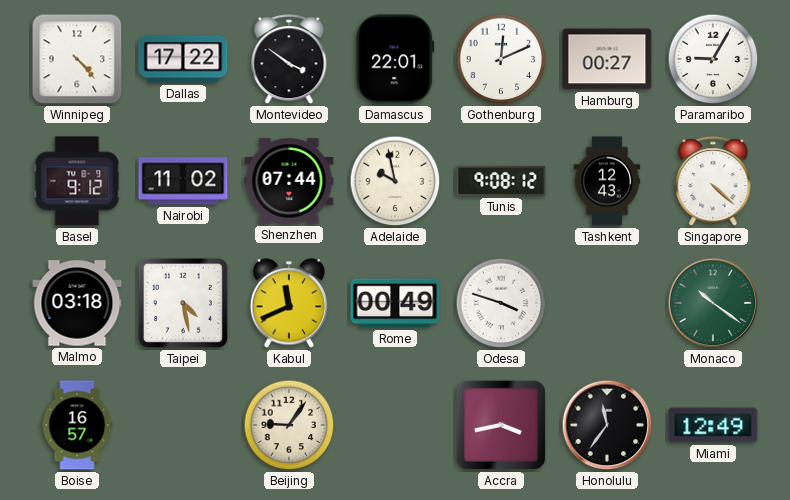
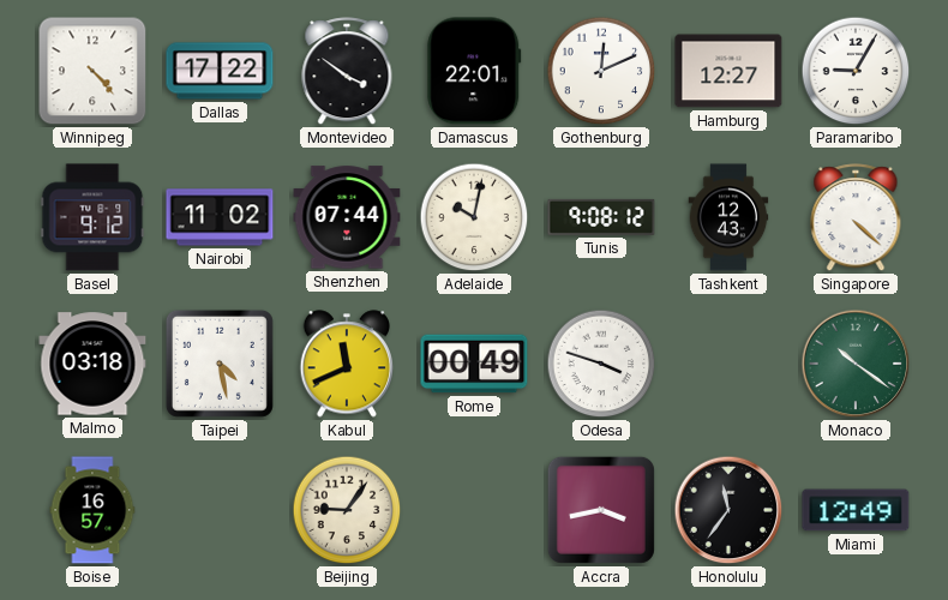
Hamburg: 00:27 -> 12:27 (728, 71)
Adelaide: 9:58 -> 10:02 (474, 217)
